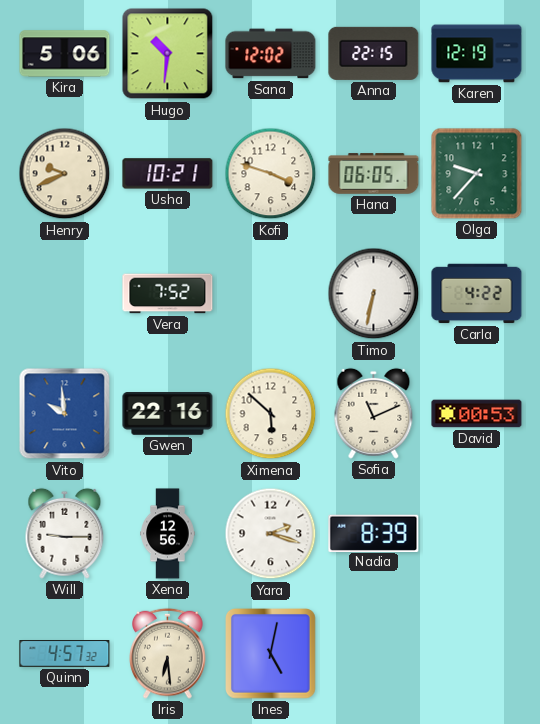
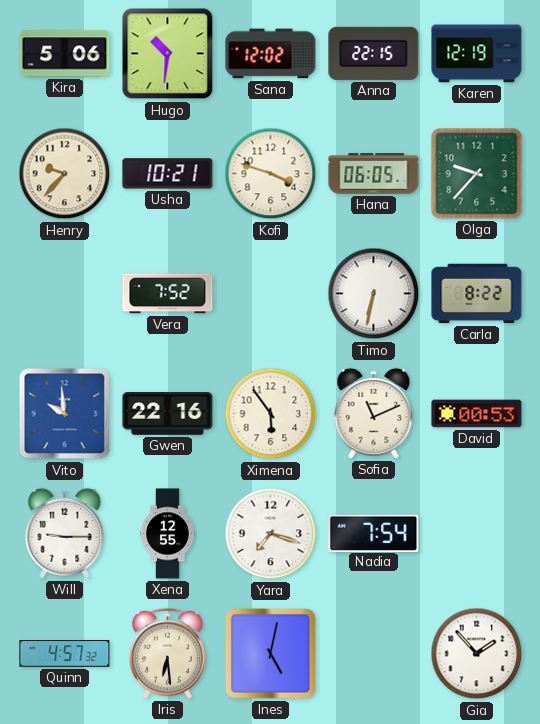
Henry: 9:41 -> 9:37 (65, 174)
Carla: 4:22 -> 8:22 (477, 294)
Ximena: 5:52 -> 5:54 (271, 414)
Xena: 12:56 -> 12:55 (168, 534)
Yara: 2:18 -> 7:18 (271, 534)
Nadia: 8:39 -> 7:54 (374, 533)
Gia: none -> 1:53 (477, 654)
